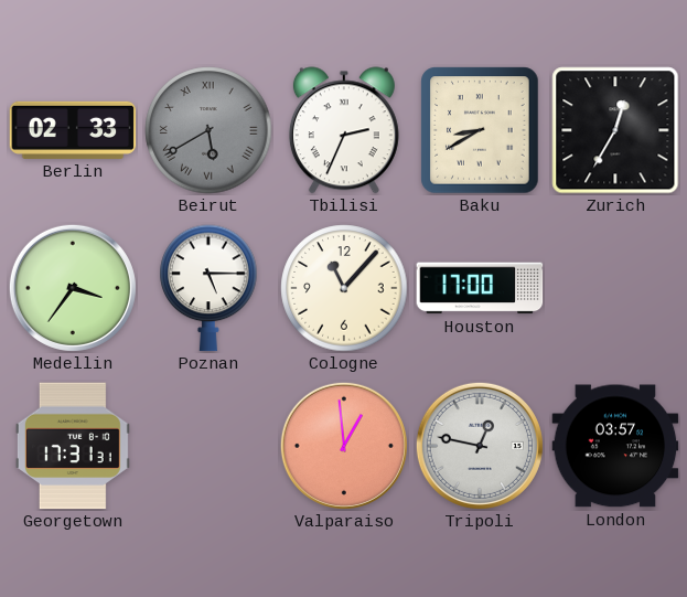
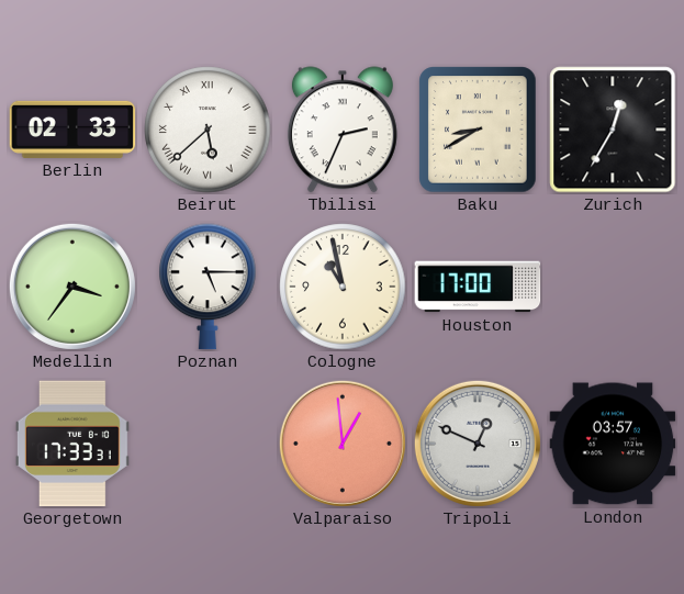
Beirut: 5:40 -> 5:38 (208, 130)
Beirut dial: grey -> white (208, 130)
Cologne: 11:07 -> 10:58 (343, 287)
Georgetown: 17:31 -> 17:33 (72, 444)
Tripoli: 12:47 -> 12:49 (478, 444)
